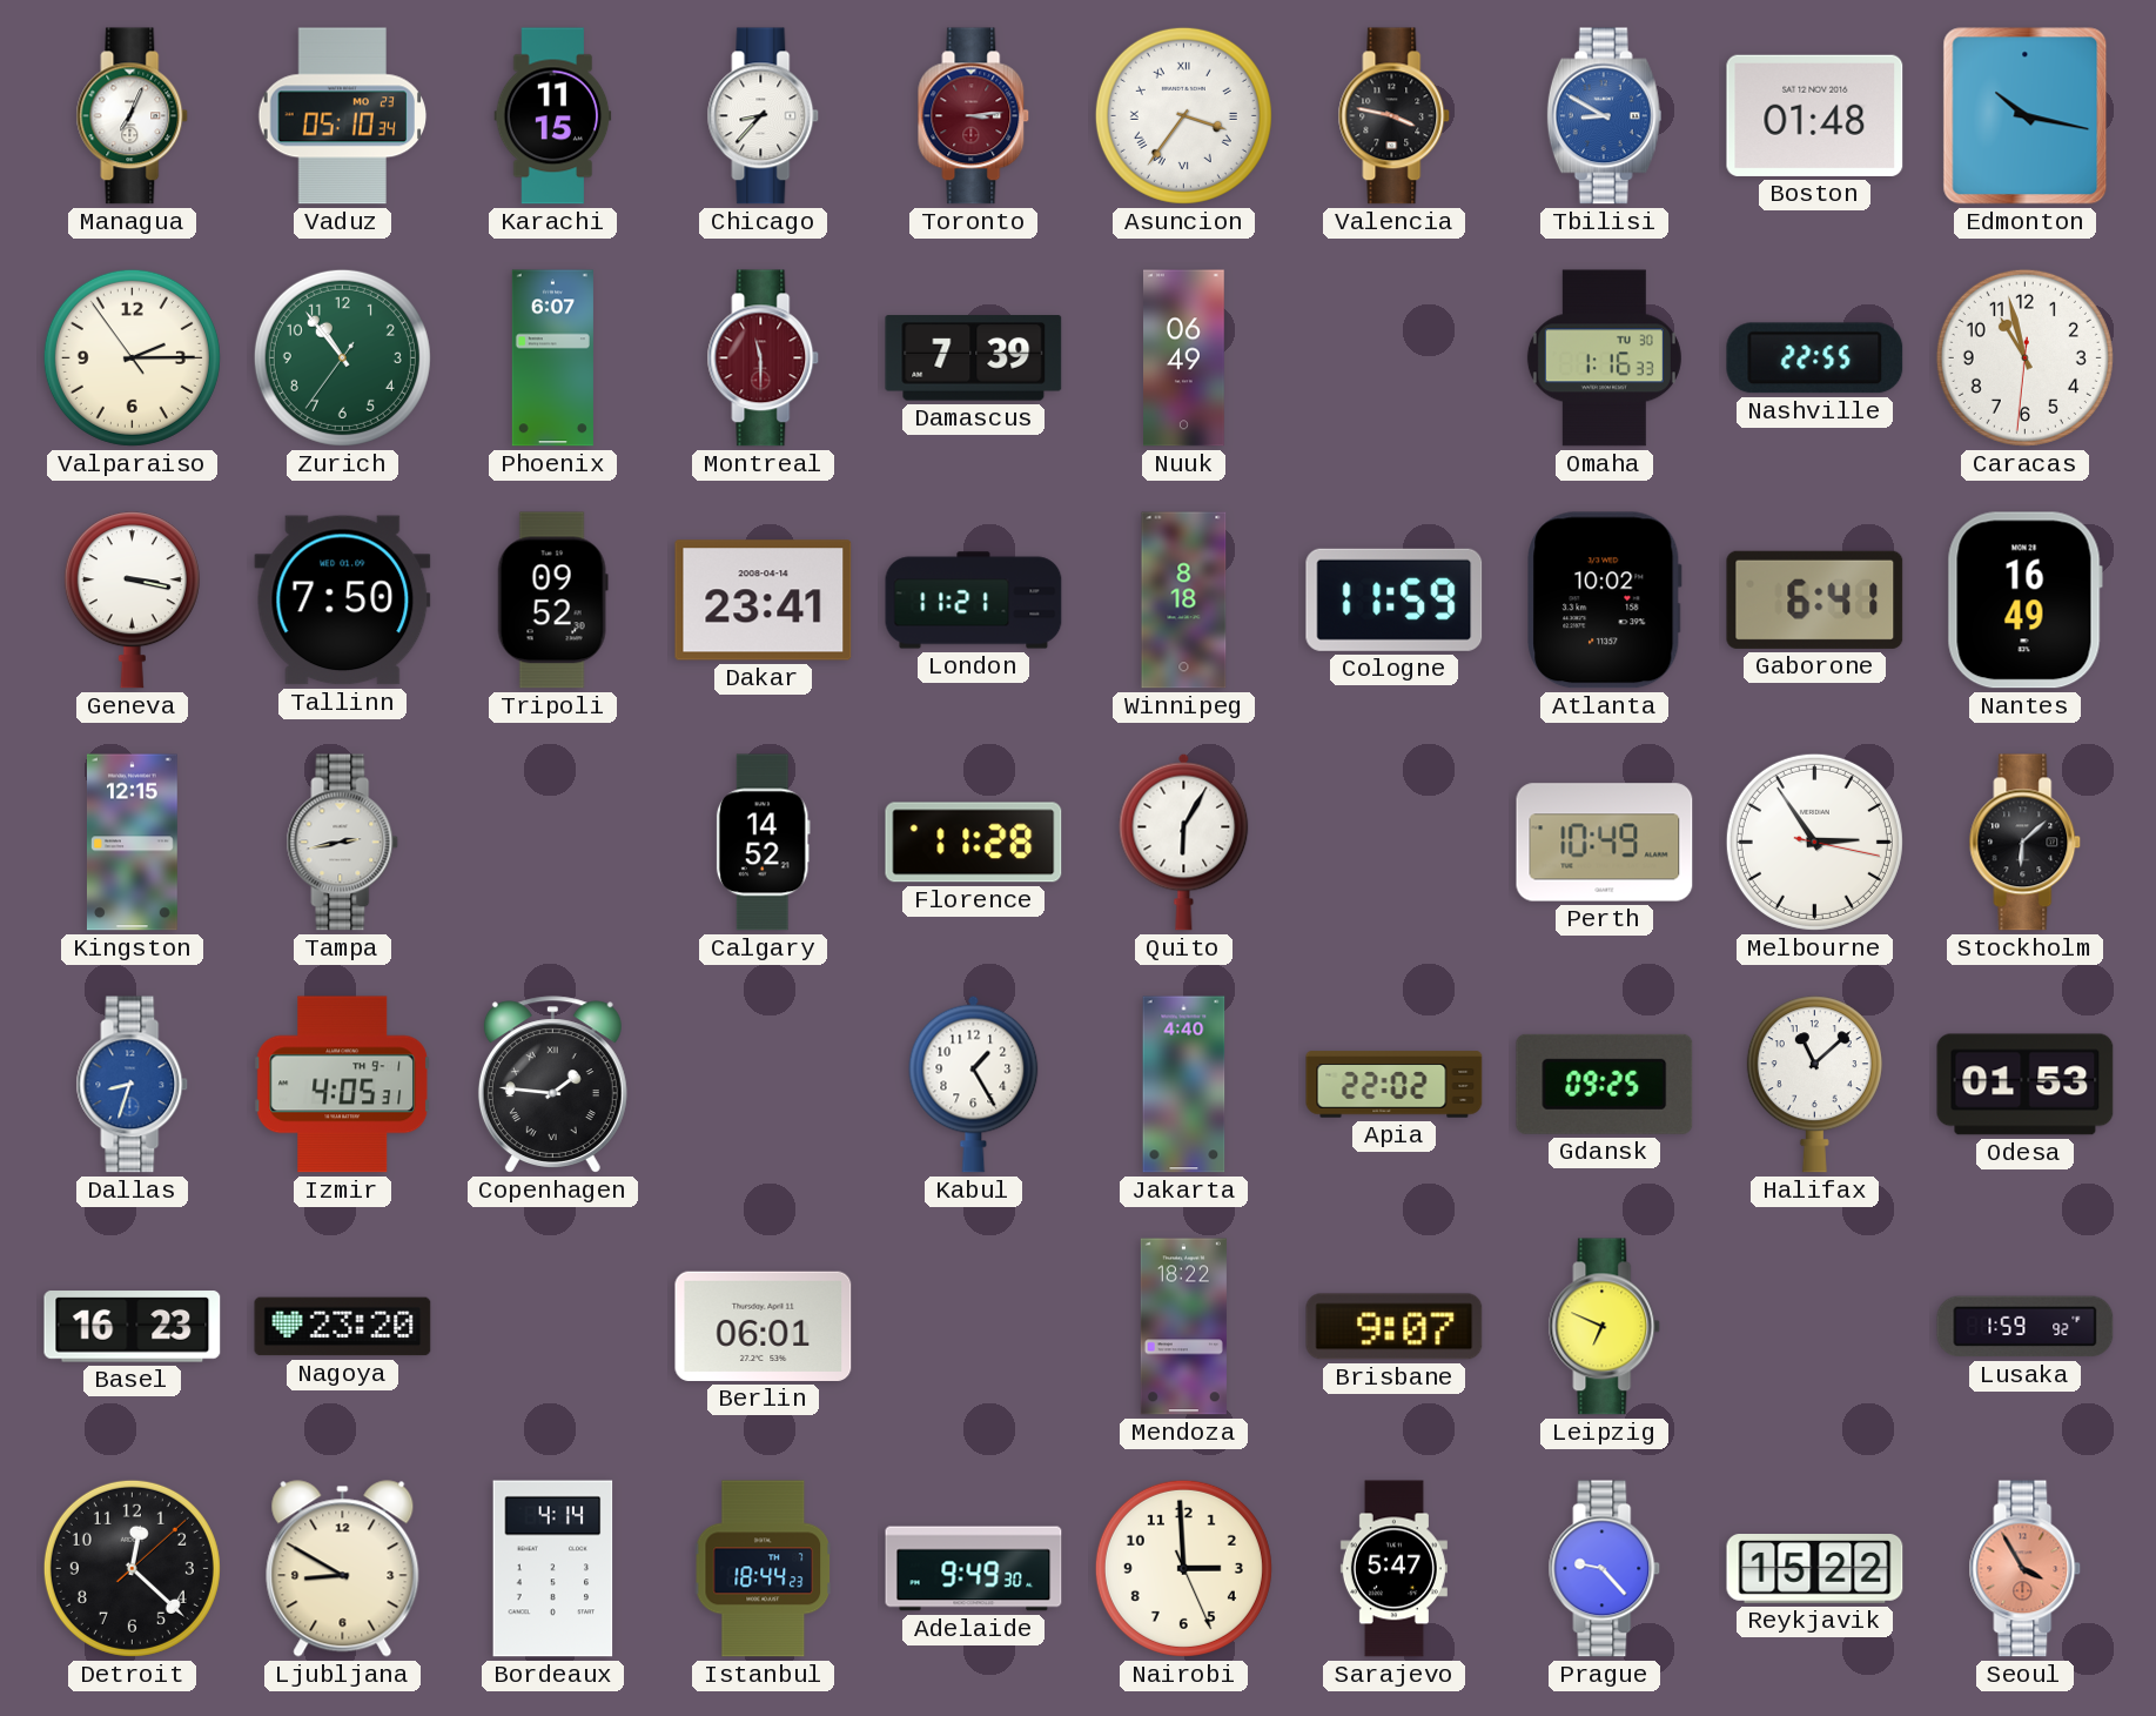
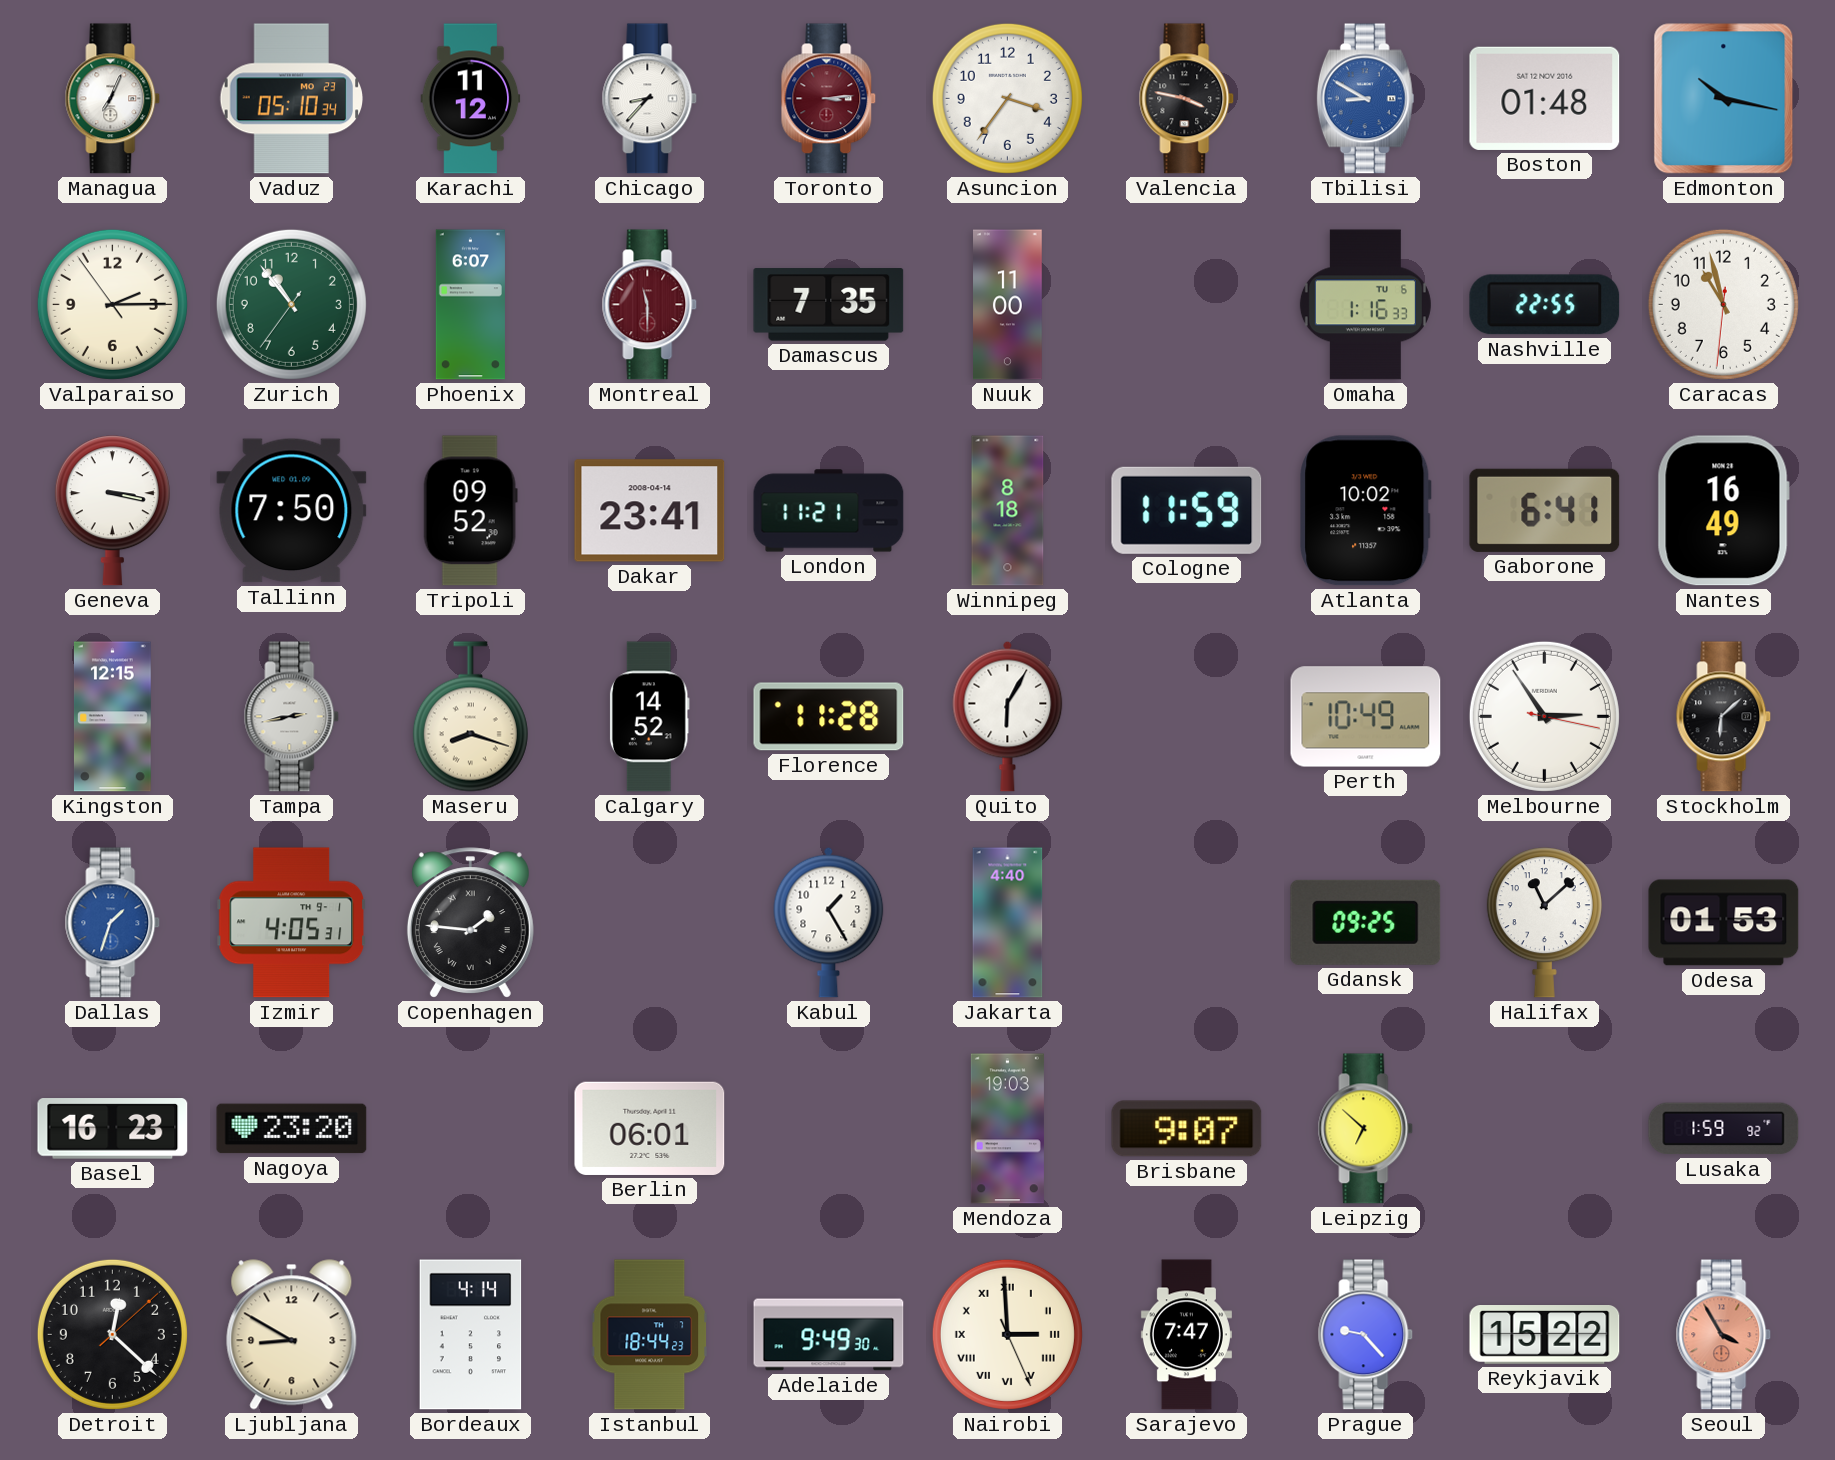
Karachi: 11:15 -> 11:12 (471, 99)
Asuncion numerals: Roman -> Arabic (1007, 98)
Damascus: 7:39 -> 7:35 (829, 305)
Nuuk: 06:49 -> 11:00 (1008, 305)
Omaha date: TU 30 -> TU 6 (1365, 305)
Maseru: none -> 8:18 (470, 717)
Dallas: 8:33 -> 1:33 (113, 923)
Apia: 22:02 -> none (1395, 1085)
Mendoza: 18:22 -> 19:03 (1007, 1129)
Leipzig: 6:49 -> 6:52 (1366, 1129)
Nairobi numerals: Arabic -> Roman (1007, 1334)
Sarajevo: 5:47 -> 7:47 (1186, 1335)
